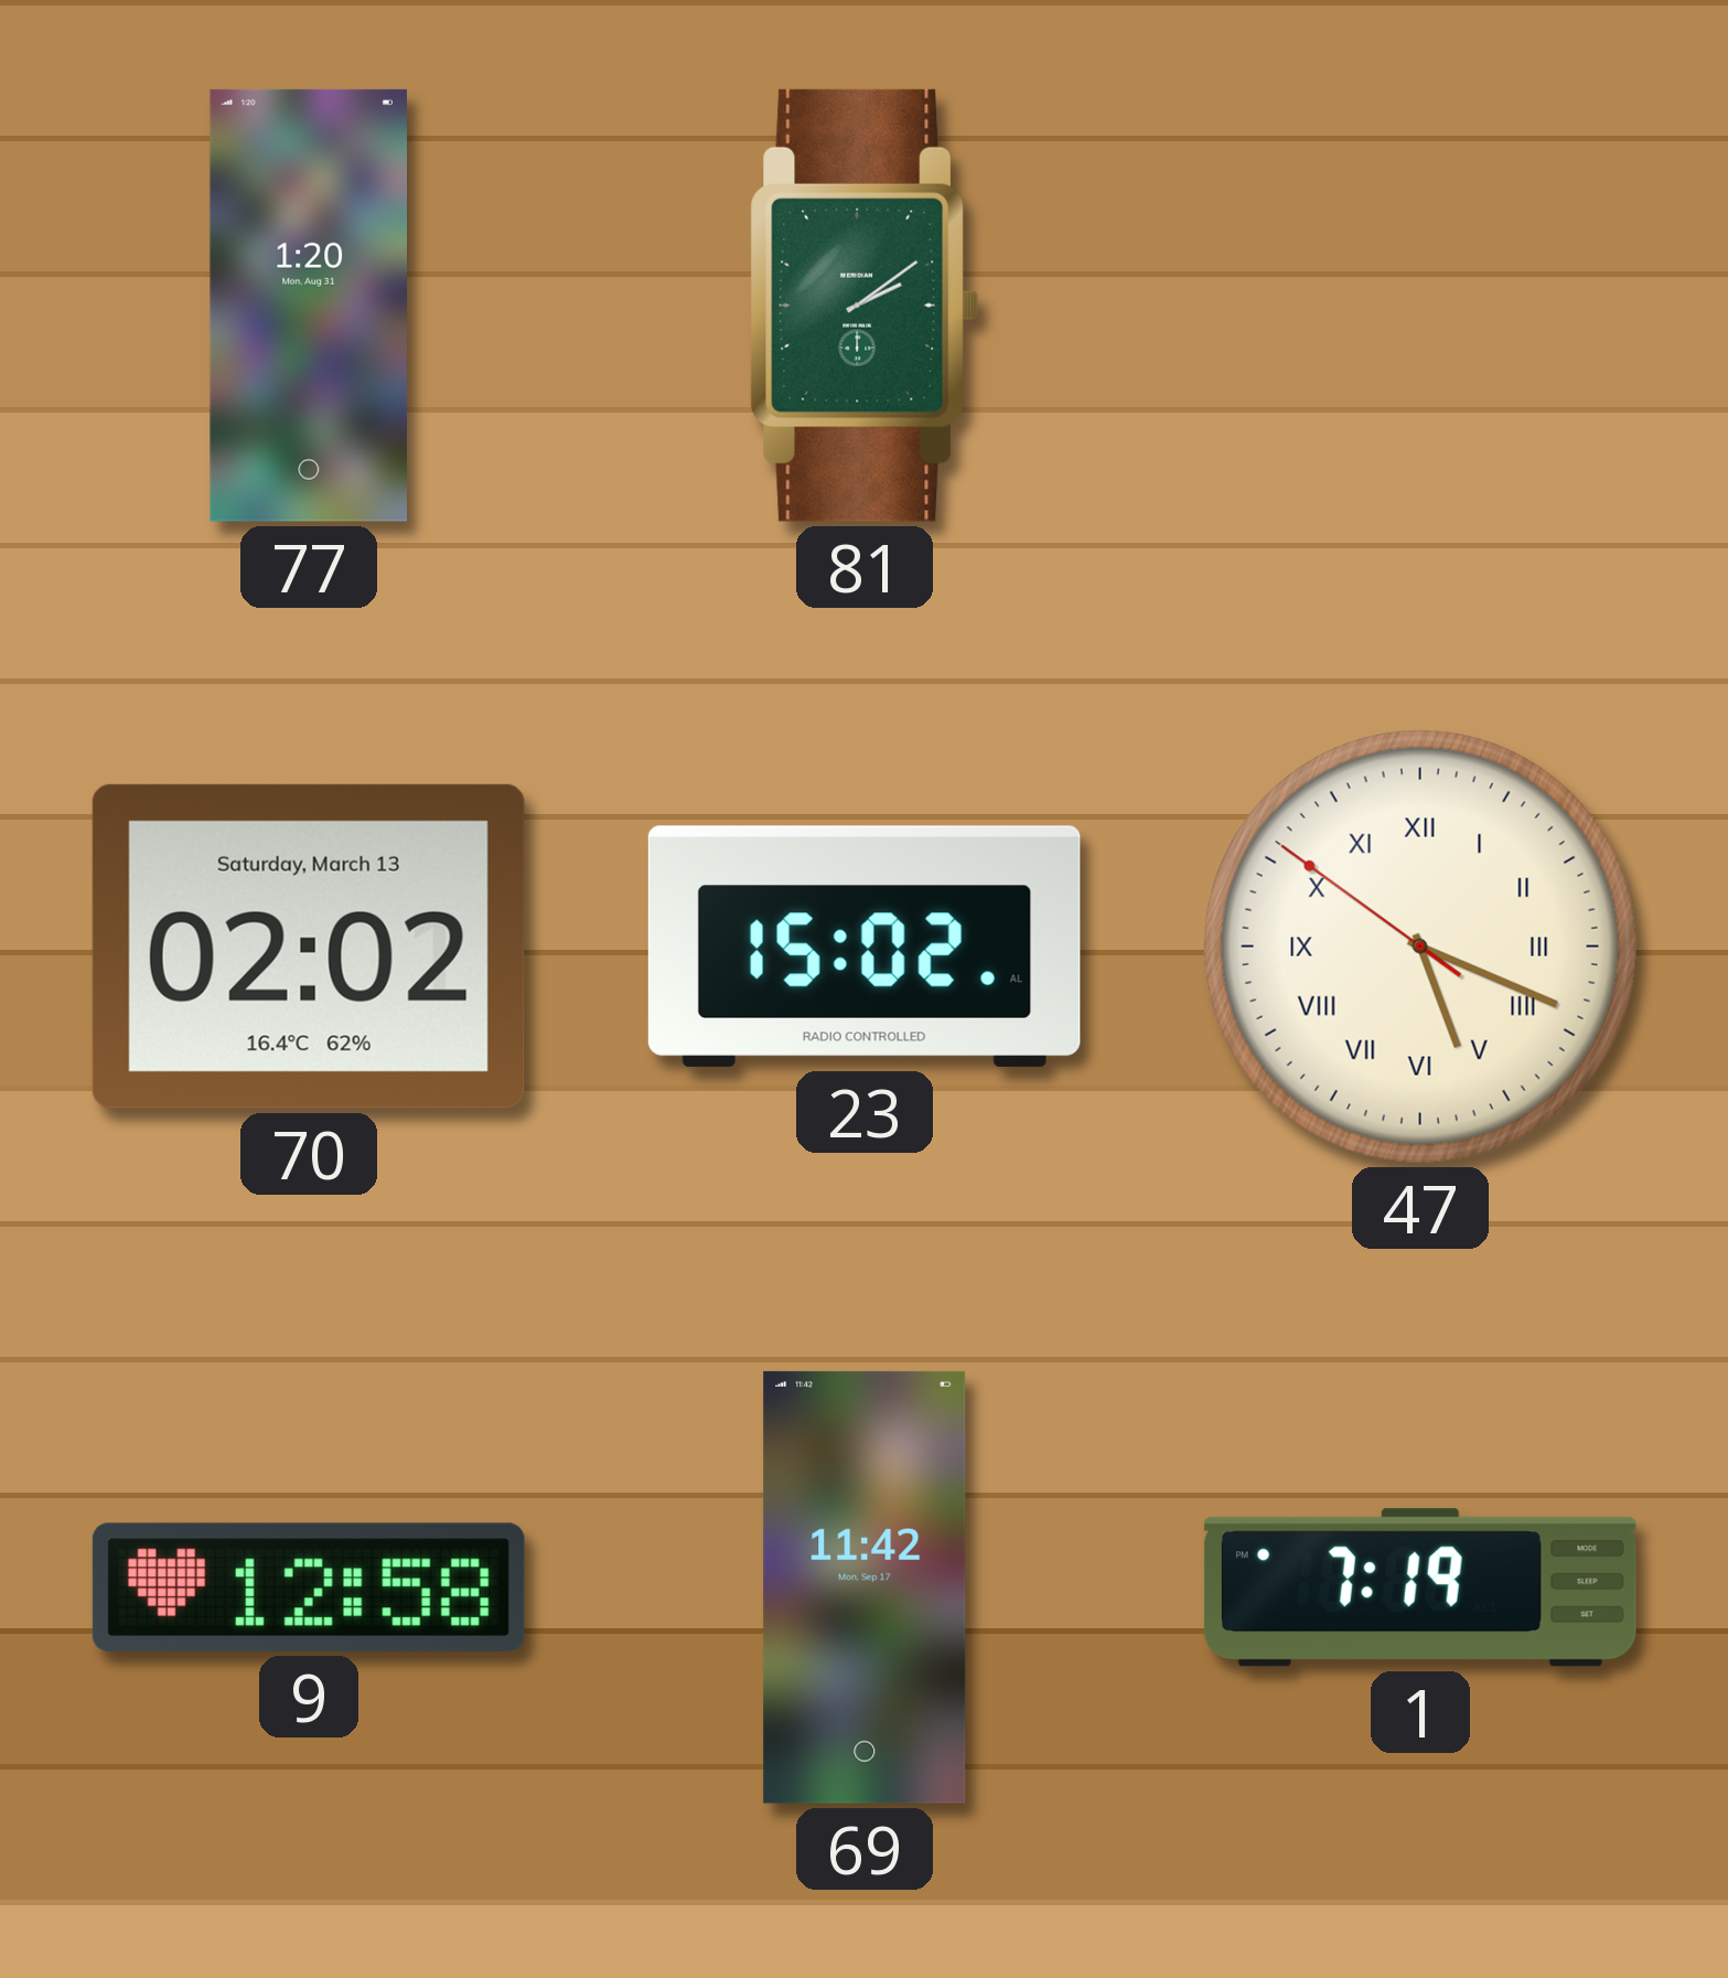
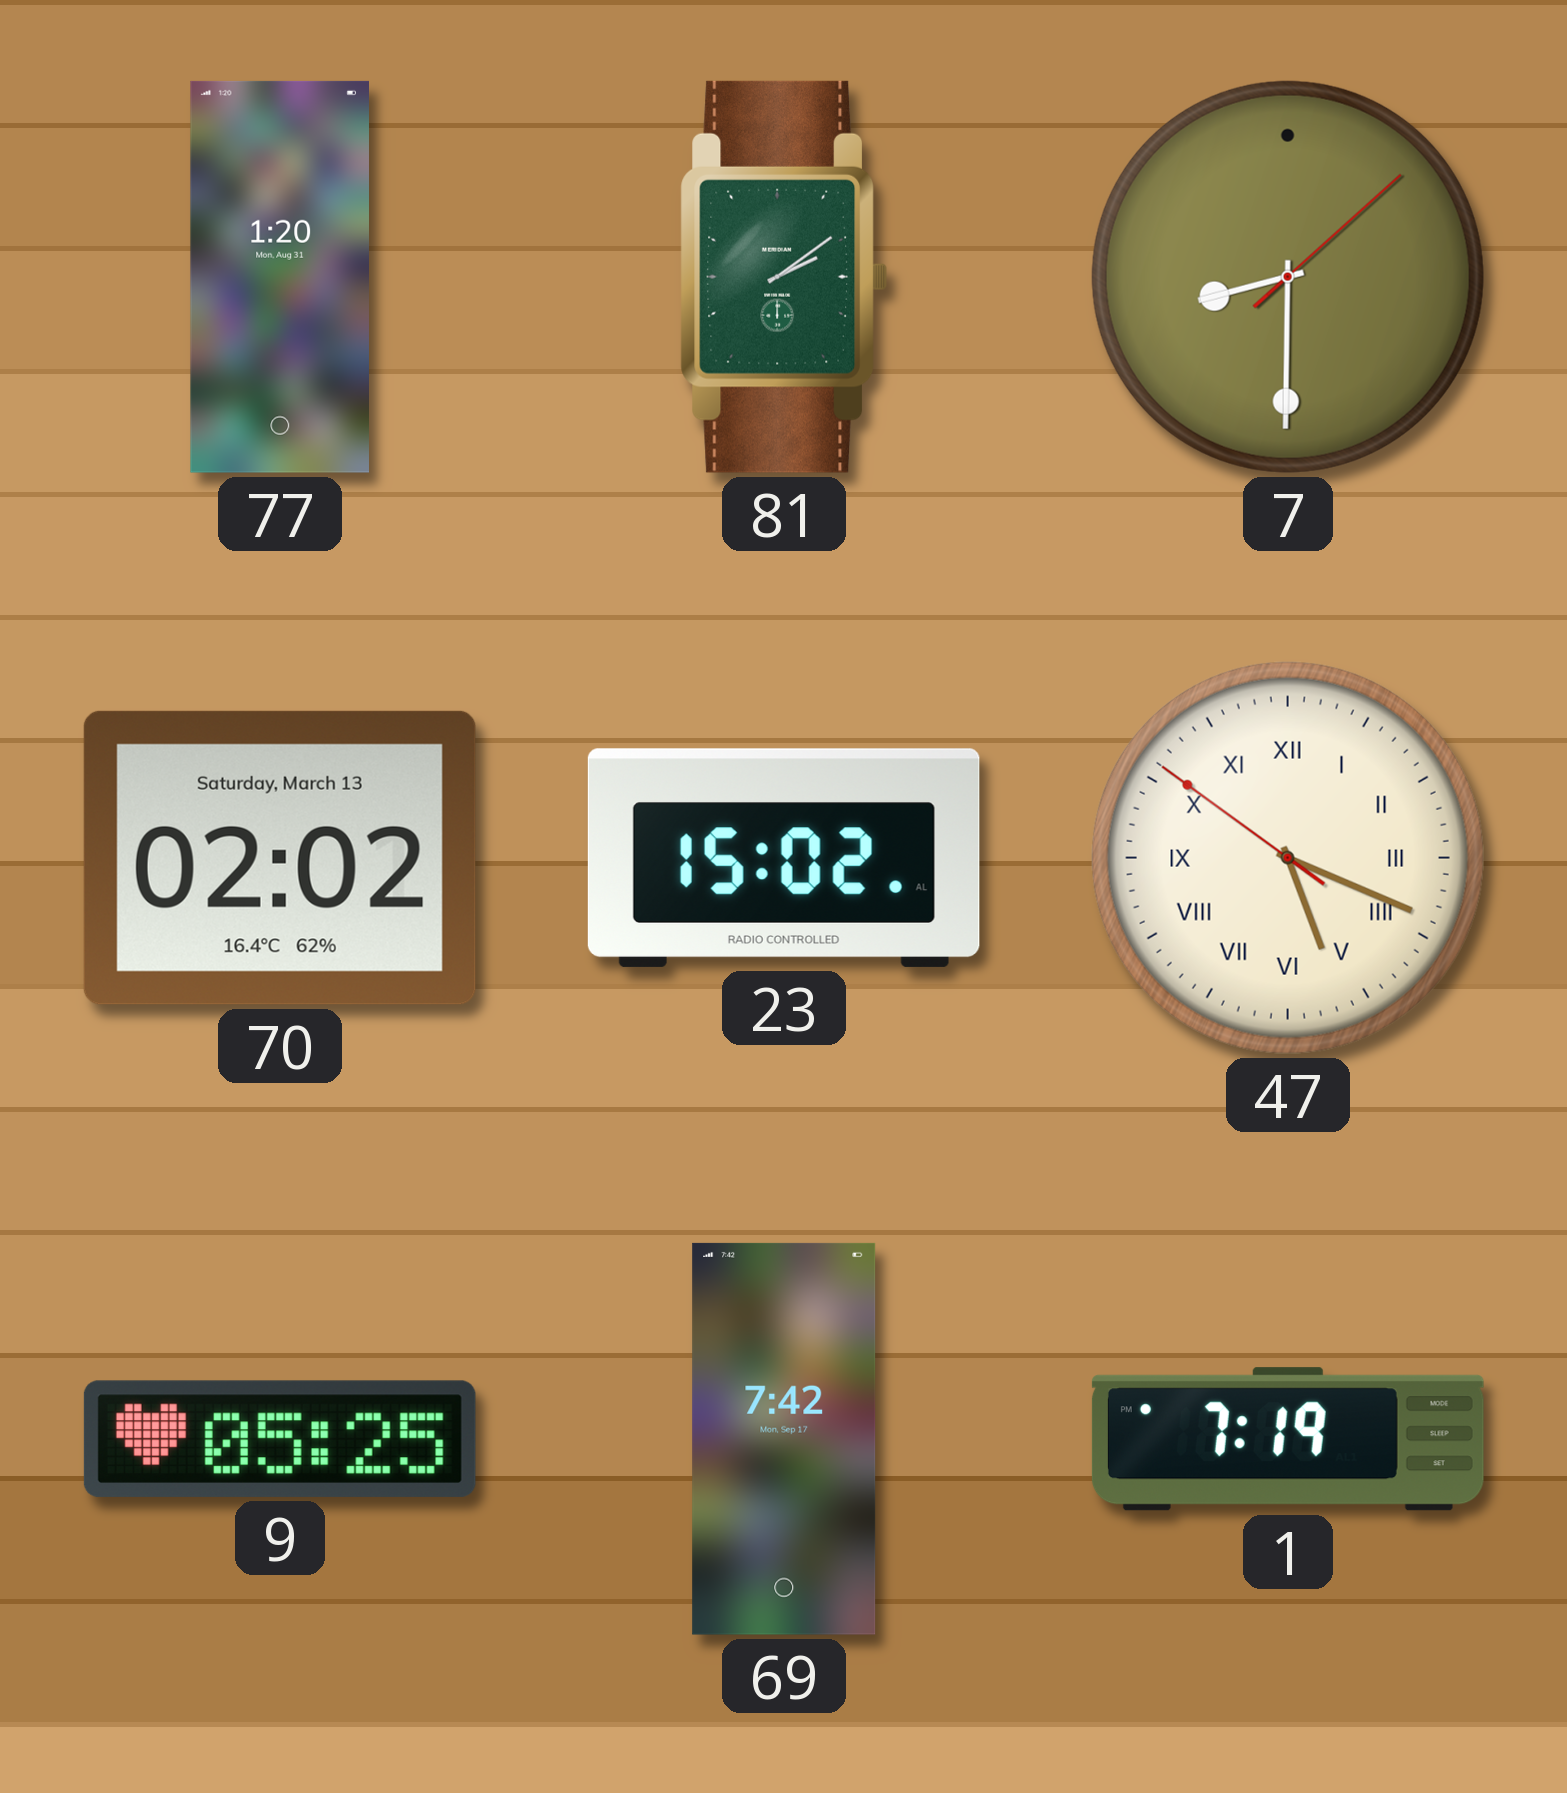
7: none -> 8:30 (1288, 277)
9: 12:58 -> 05:25 (280, 1439)
69: 11:42 -> 7:42 (784, 1439)
